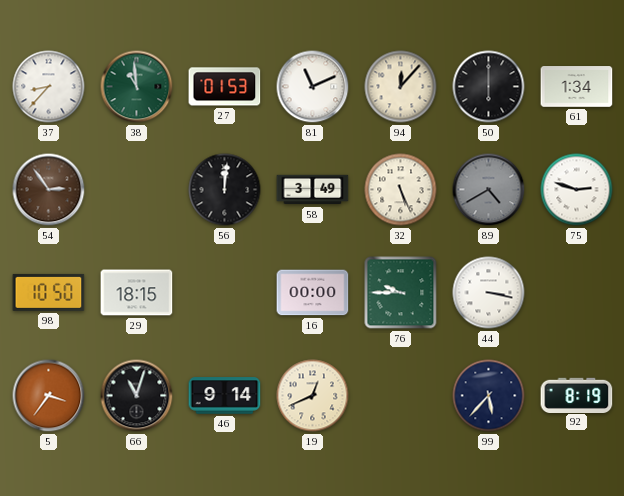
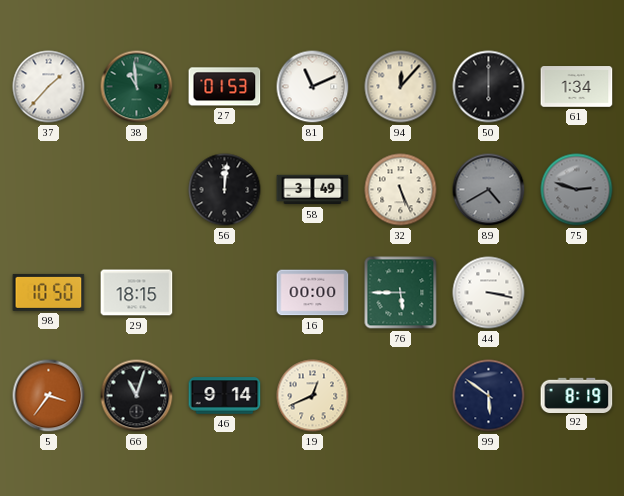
37: 8:37 -> 1:37 (49, 87)
54: 2:54 -> none (49, 190)
75 dial: white -> grey (577, 190)
76: 9:45 -> 5:45 (401, 293)
99: 5:37 -> 5:51 (489, 396)
